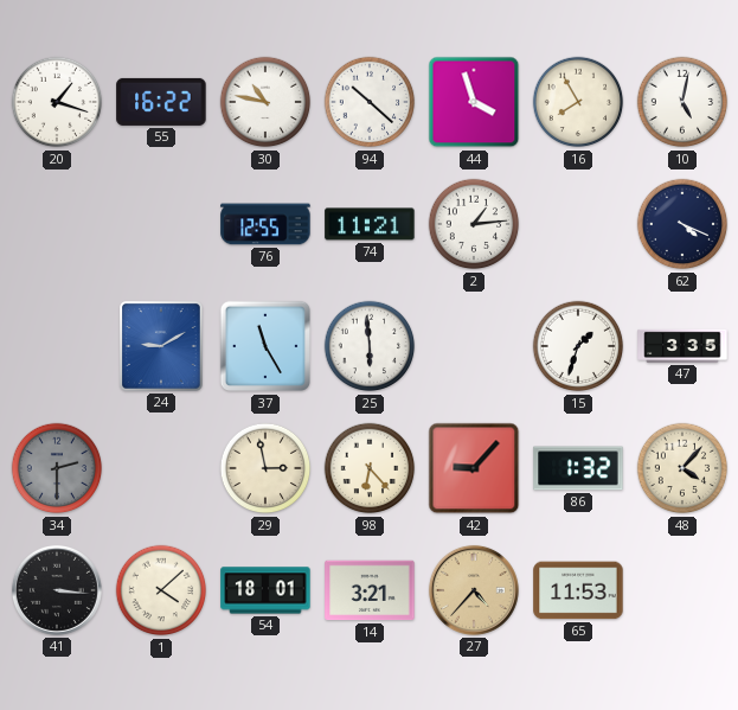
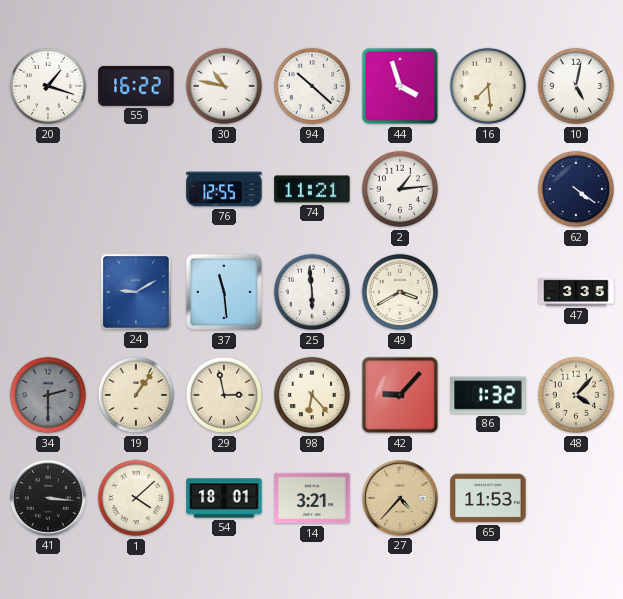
16: 7:55 -> 7:29 (488, 86)
62: 4:19 -> 4:21 (576, 189)
37: 11:25 -> 11:29 (224, 292)
49: none -> 3:40 (400, 292)
15: 1:33 -> none (578, 346)
19: none -> 1:06 (136, 395)
